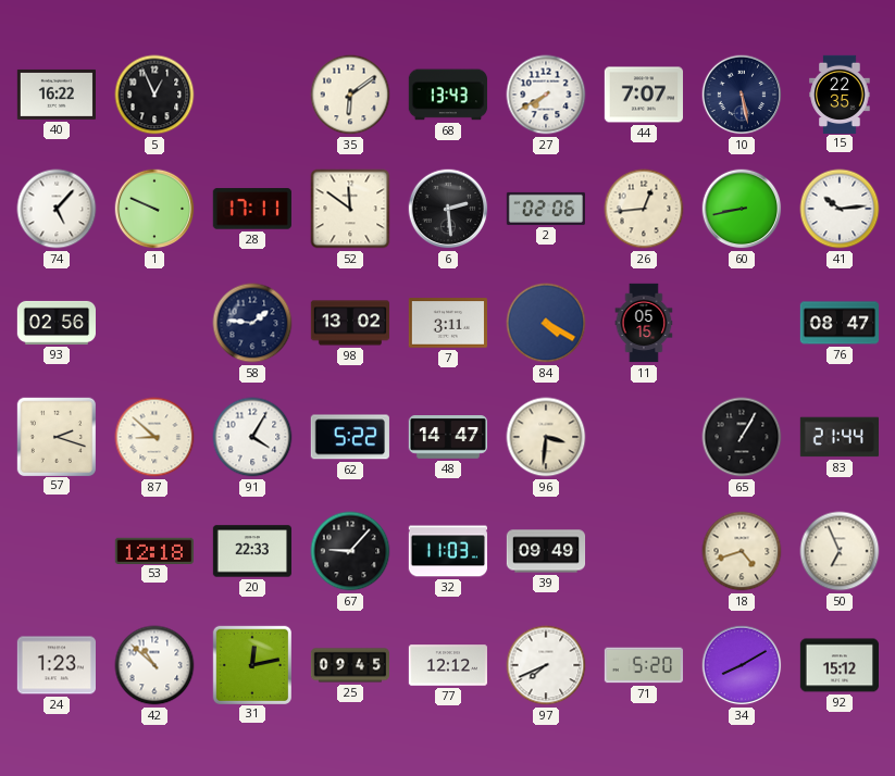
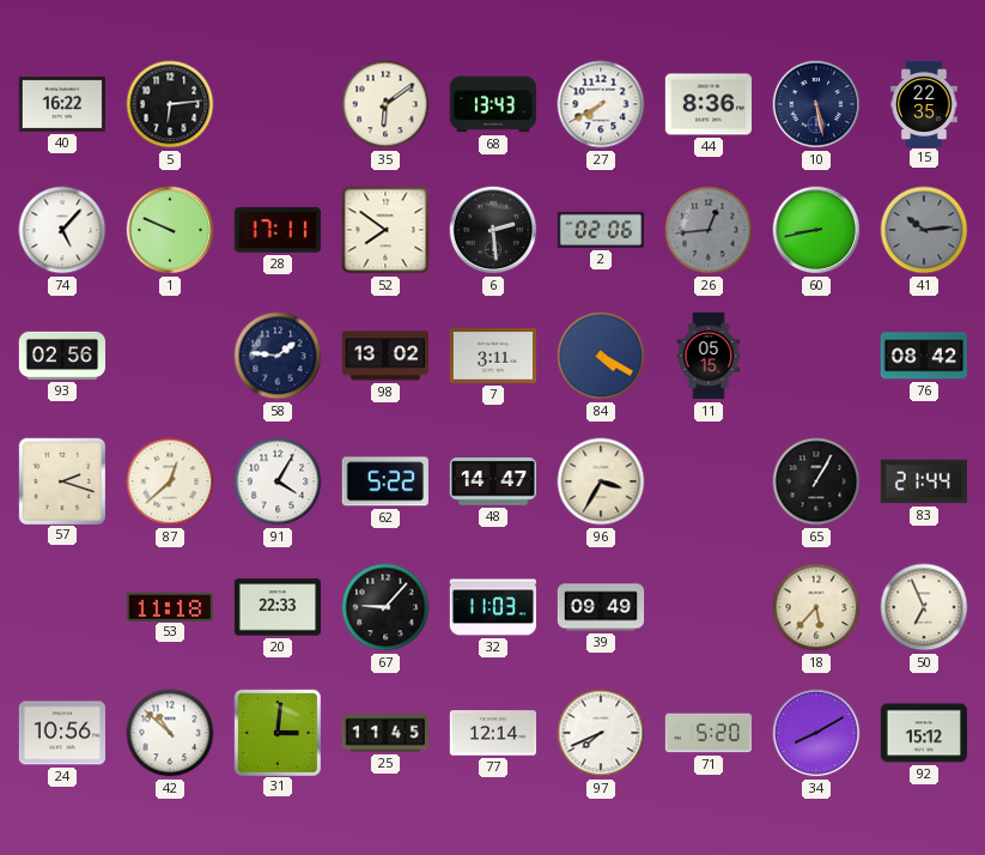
5: 12:56 -> 6:14 (170, 104)
44: 7:07 -> 8:36 (707, 104)
52: 11:51 -> 7:51 (385, 230)
26 dial: cream -> grey (709, 230)
41 dial: white -> grey (924, 230)
76: 08:47 -> 08:42 (923, 356)
87: 8:52 -> 12:38 (170, 481)
96: 3:31 -> 3:35 (601, 481)
53: 12:18 -> 11:18 (169, 606)
18: 4:42 -> 5:37 (816, 607)
24: 1:23 -> 10:56 (61, 733)
31: 12:13 -> 3:01 (276, 732)
25: 09:45 -> 11:45 (384, 733)
77: 12:12 -> 12:14 (492, 733)
